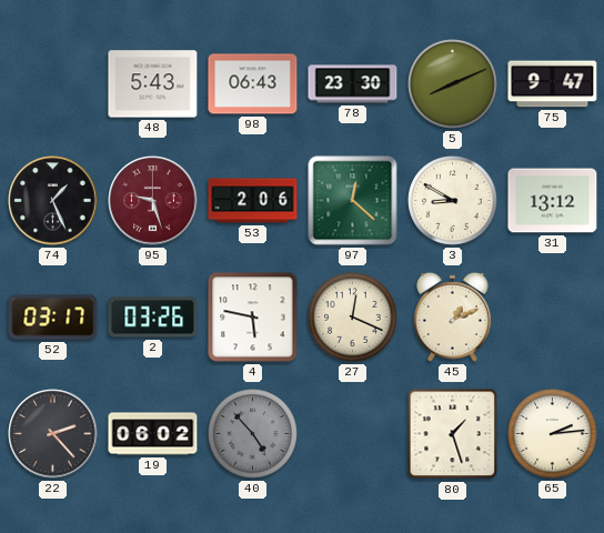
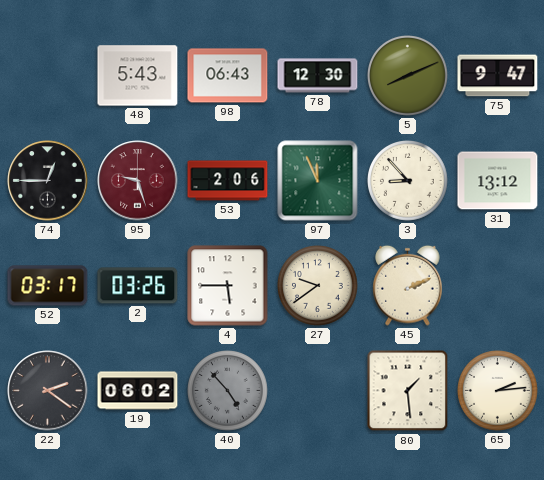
78: 23:30 -> 12:30 (318, 76)
74: 1:26 -> 12:45 (48, 181)
97: 12:22 -> 11:56 (318, 181)
3: 8:50 -> 8:53 (408, 181)
4: 5:47 -> 5:45 (228, 286)
27: 12:19 -> 9:39 (318, 286)
45: 1:11 -> 2:11 (408, 285)
22: 2:23 -> 2:21 (48, 391)
80: 1:27 -> 1:29 (408, 391)
